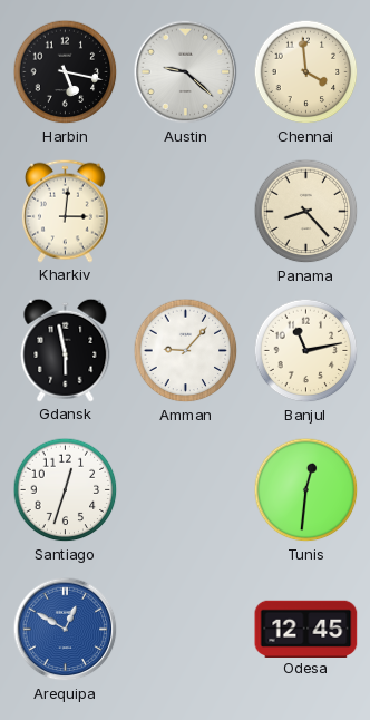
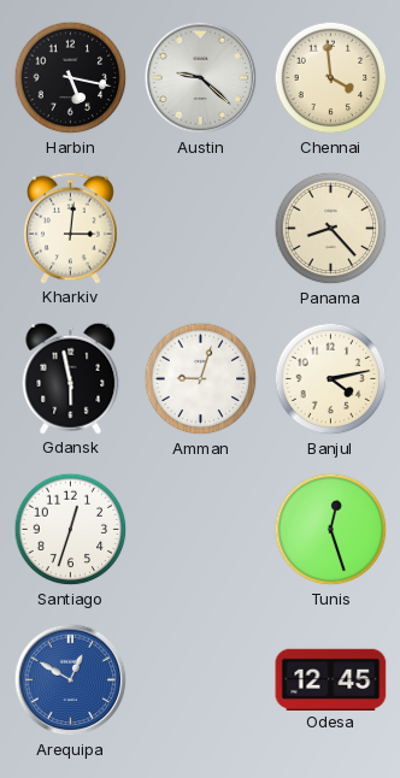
Amman: 9:07 -> 9:03 (201, 379)
Banjul: 11:13 -> 4:13 (331, 379)
Tunis: 12:31 -> 12:27 (331, 530)
